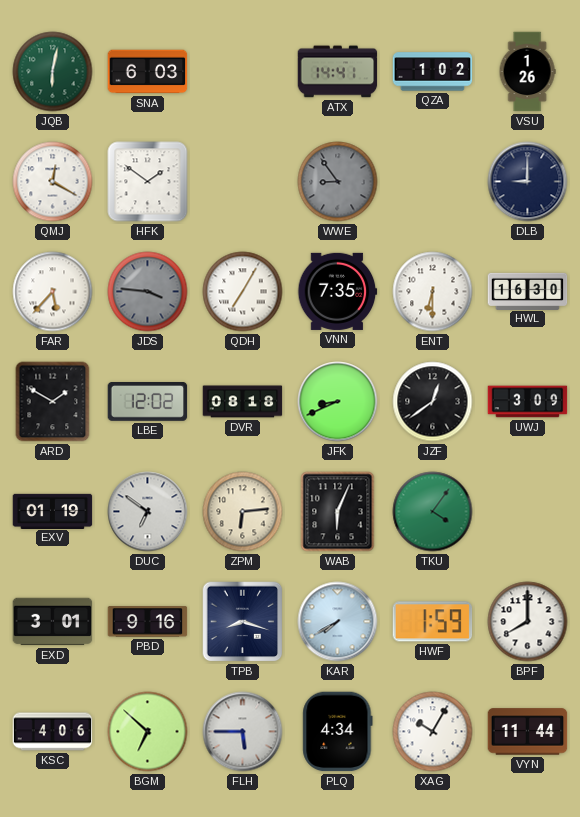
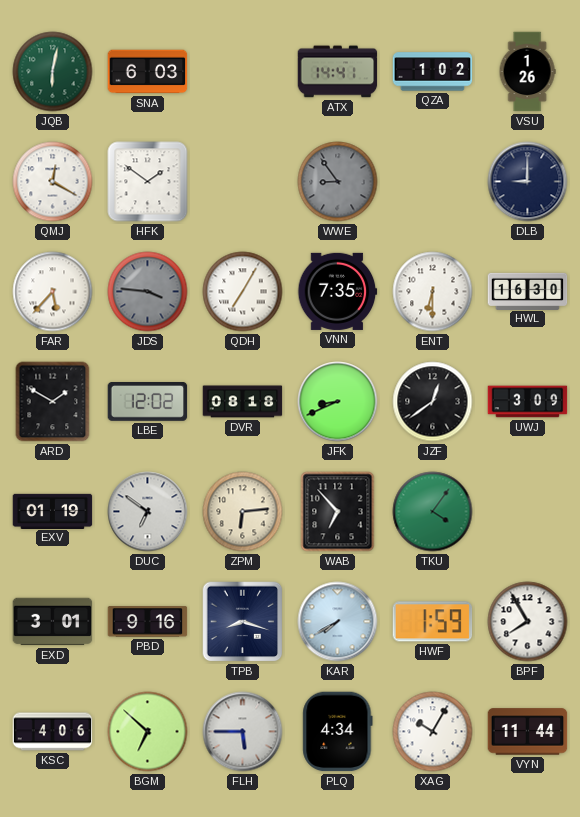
WAB: 6:04 -> 6:53 (338, 512)
BPF: 8:00 -> 7:55 (528, 622)
